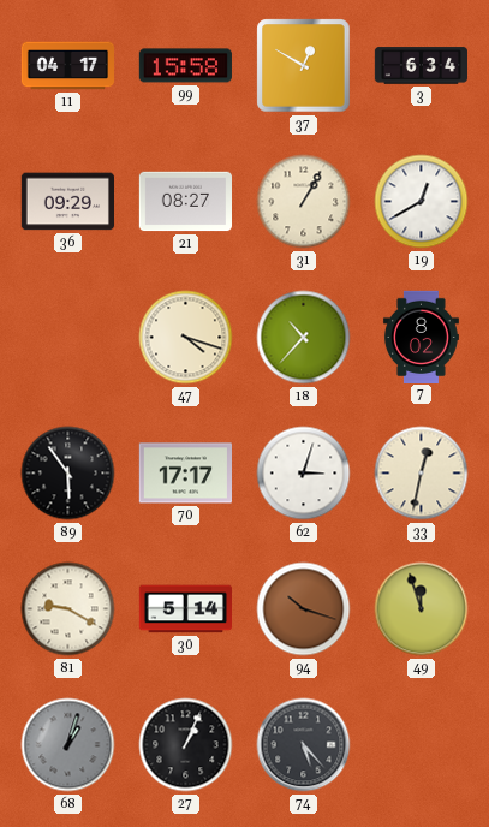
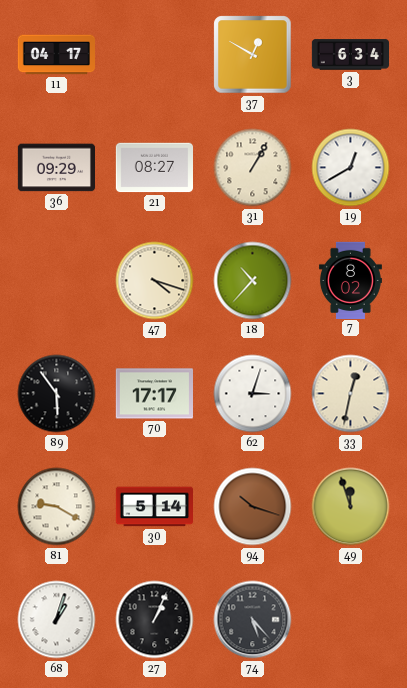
99: 15:58 -> none (185, 66)
68 dial: grey -> white (57, 620)
